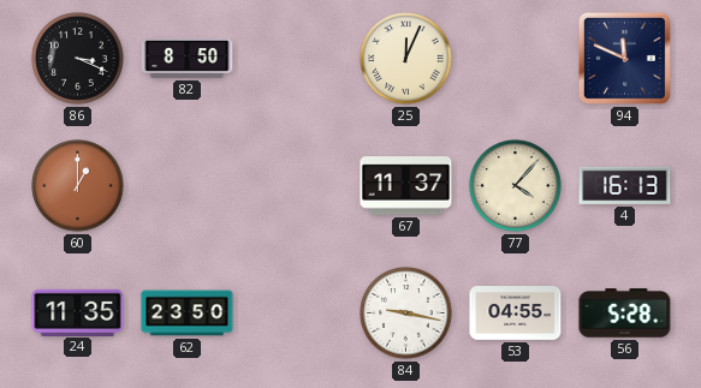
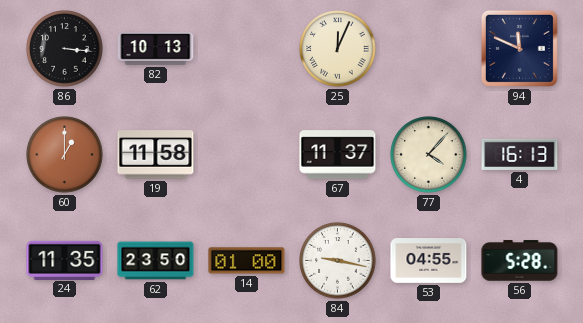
86: 3:19 -> 3:16 (65, 49)
82: 8:50 -> 10:13 (156, 49)
19: none -> 11:58 (156, 155)
14: none -> 01:00 (247, 261)
